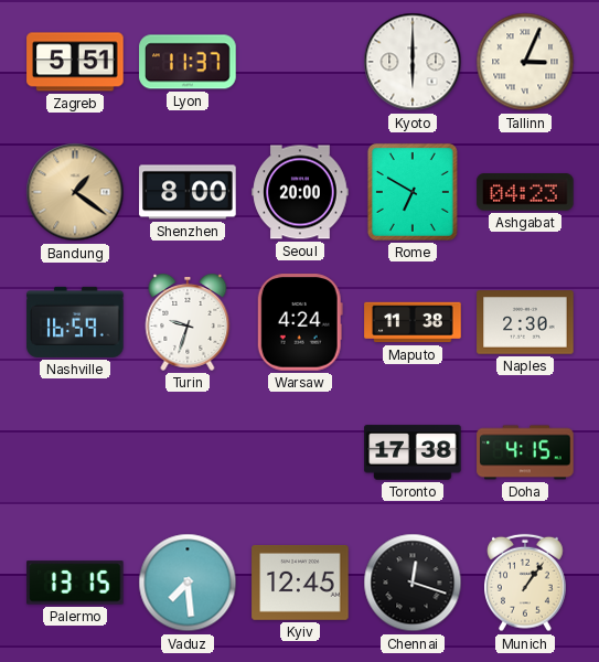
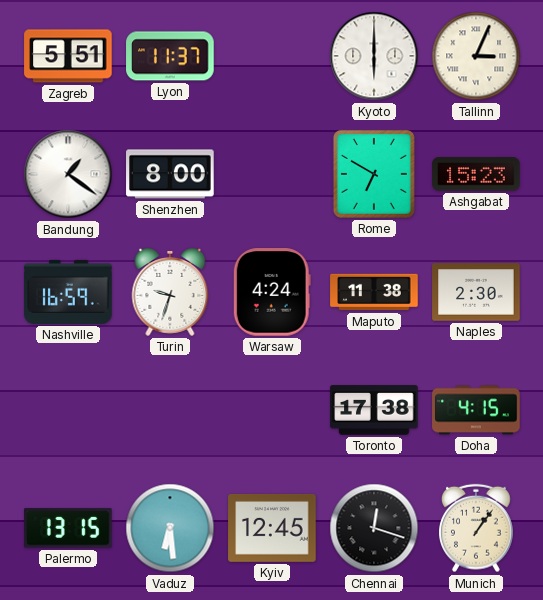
Bandung dial: champagne -> white (68, 174)
Seoul: 20:00 -> none (300, 192)
Ashgabat: 04:23 -> 15:23 (476, 174)
Vaduz: 7:29 -> 6:29 (170, 528)
